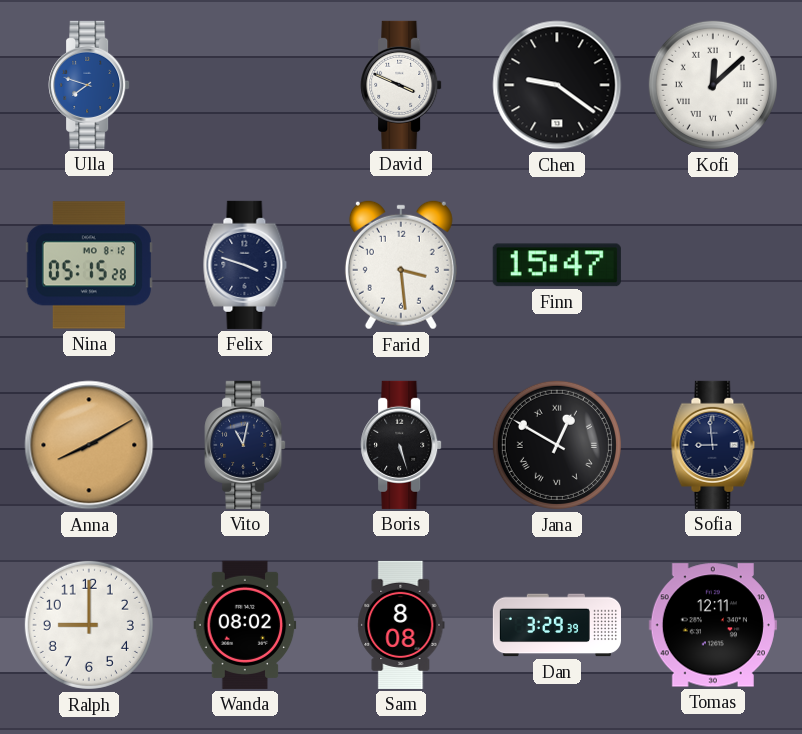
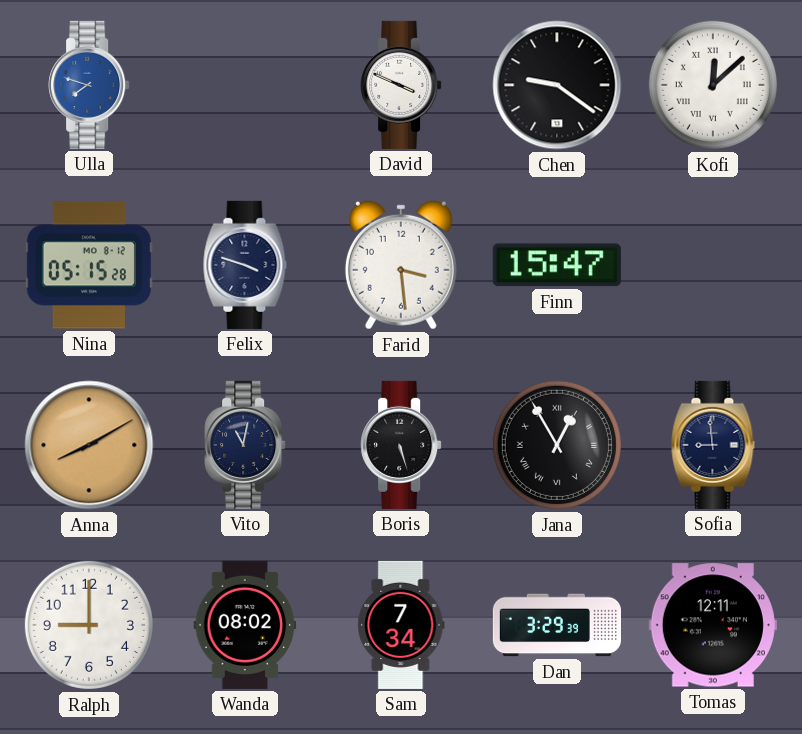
Jana: 12:50 -> 12:55 (557, 445)
Sam: 8:08 -> 7:34 (401, 625)
